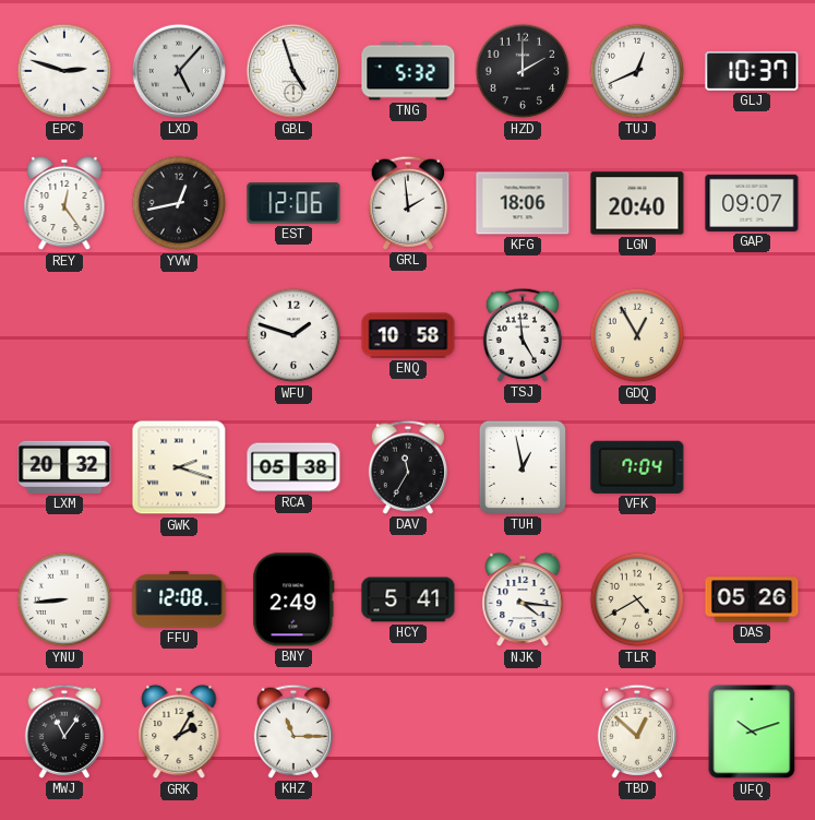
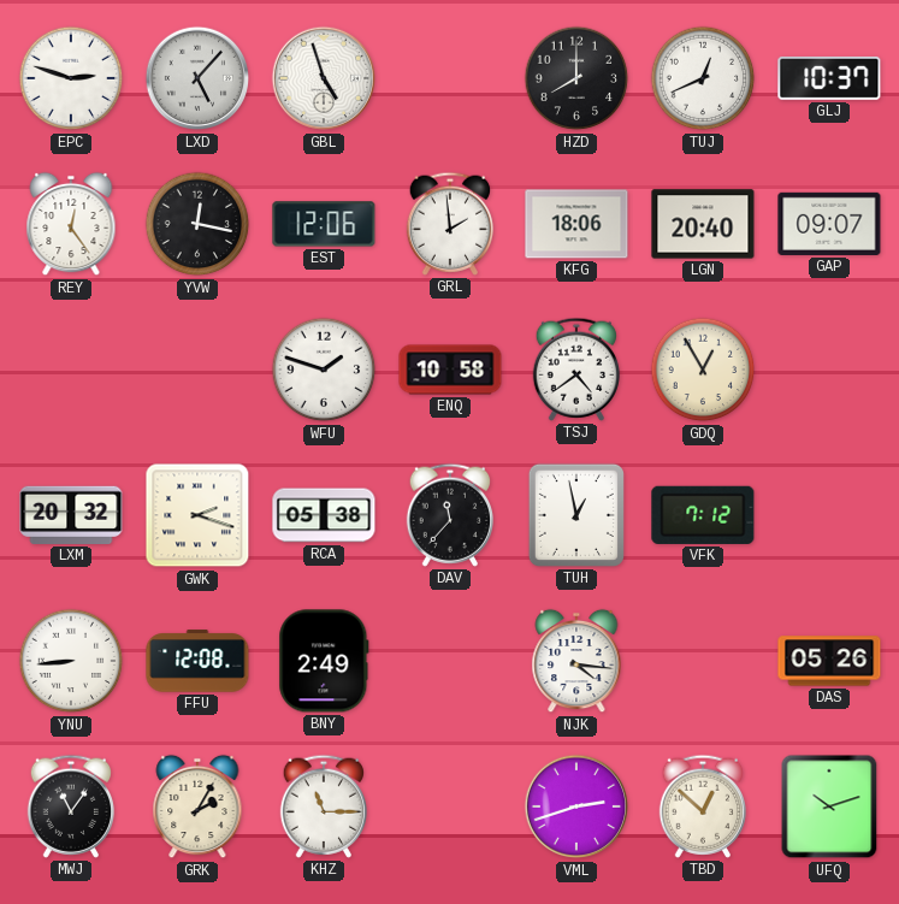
TNG: 5:32 -> none (408, 71)
HZD: 2:00 -> 8:00 (576, 78)
YVW: 12:43 -> 12:17 (197, 224)
TSJ: 4:59 -> 4:39 (575, 370)
DAV: 11:35 -> 11:37 (449, 515)
VFK: 7:04 -> 7:12 (703, 515)
HCY: 5:41 -> none (408, 599)
TLR: 4:40 -> none (637, 599)
VML: none -> 2:42 (576, 806)
